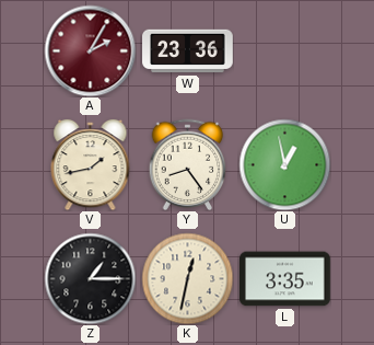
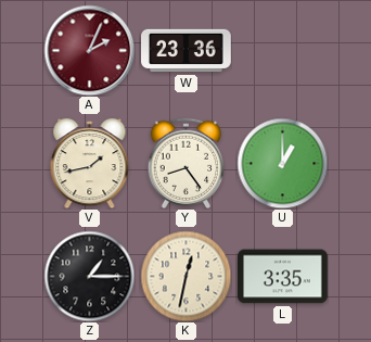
A: 2:05 -> 2:04 (89, 50)
U: 12:58 -> 1:00 (282, 163)
